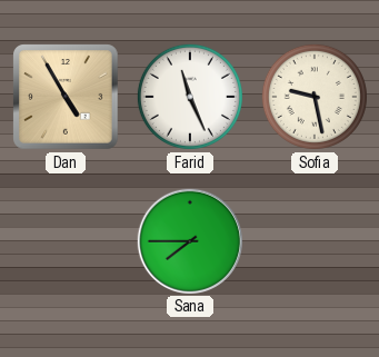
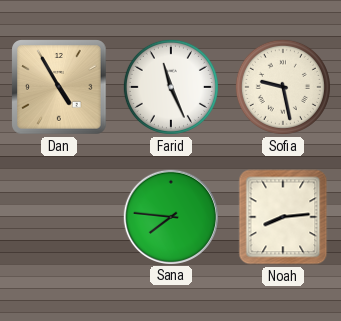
Sana: 7:45 -> 7:46 (170, 216)
Noah: none -> 8:14 (283, 217)
